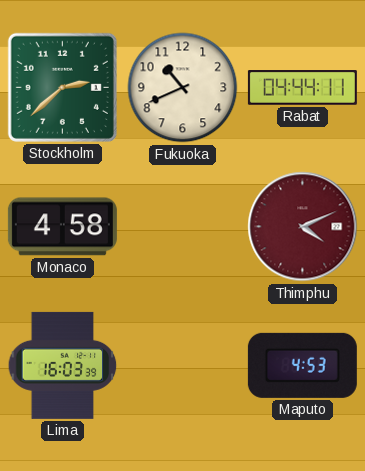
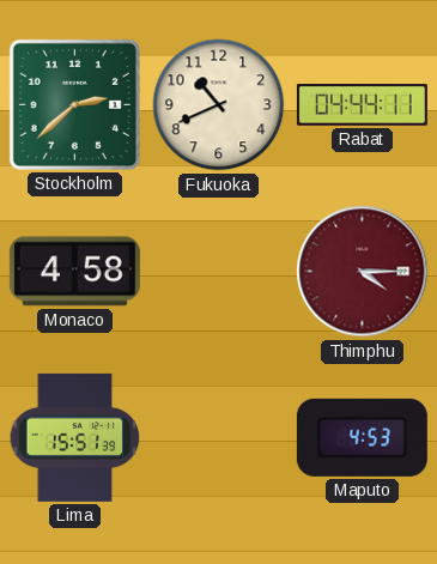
Thimphu: 4:11 -> 4:15 (363, 272)
Lima: 16:03 -> 15:51 (75, 437)
